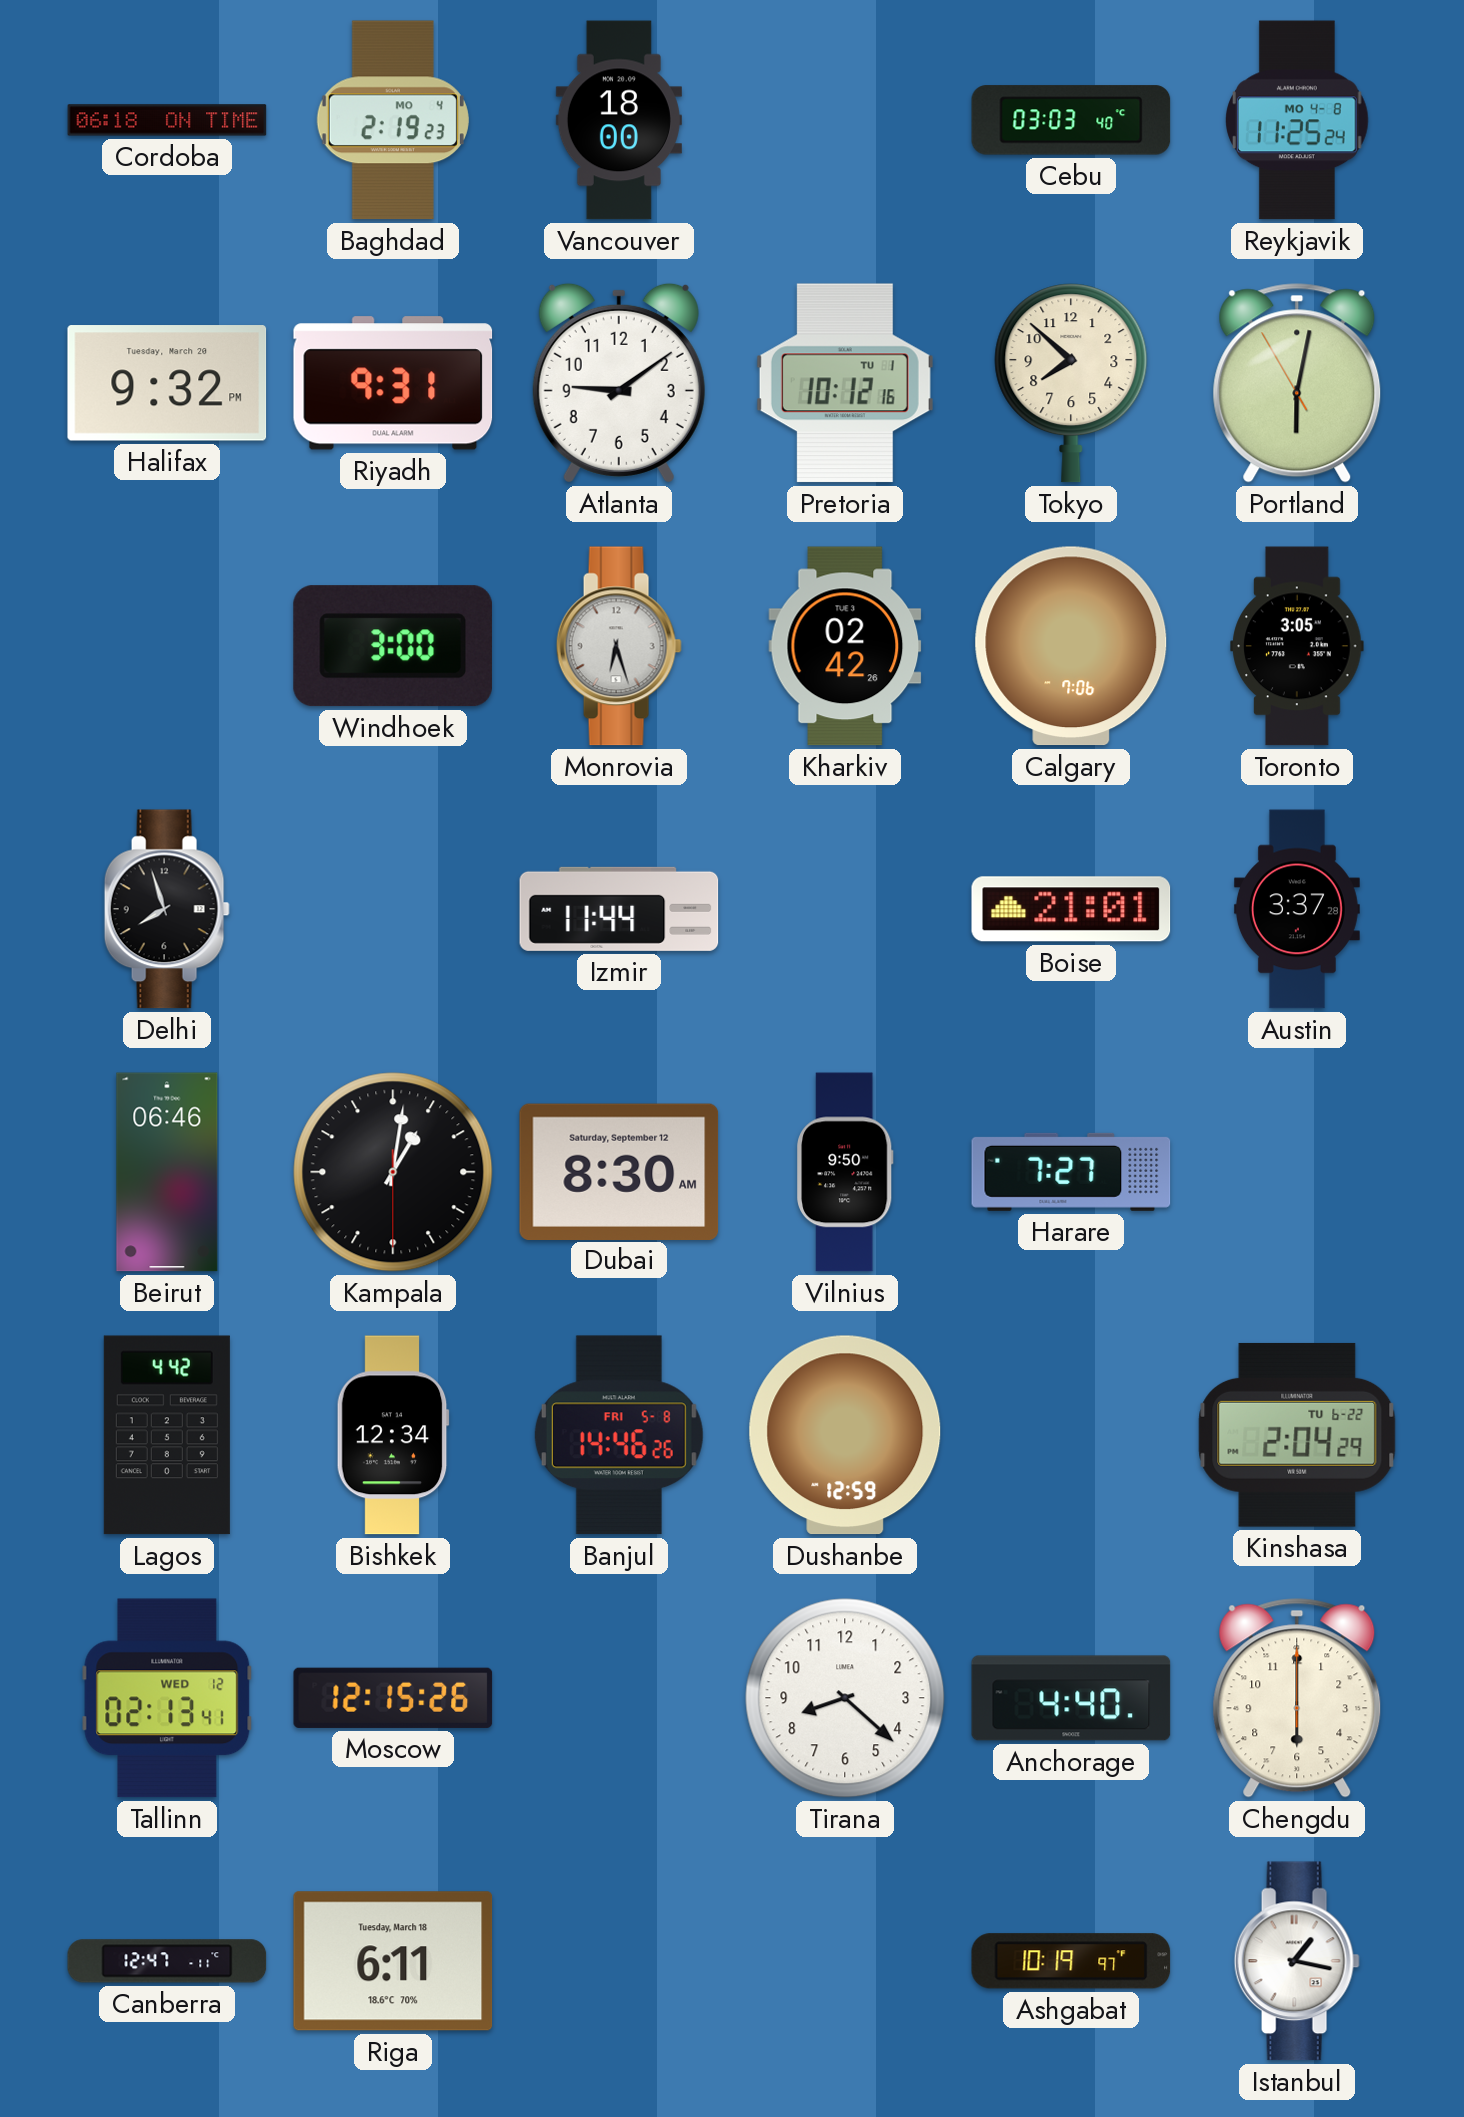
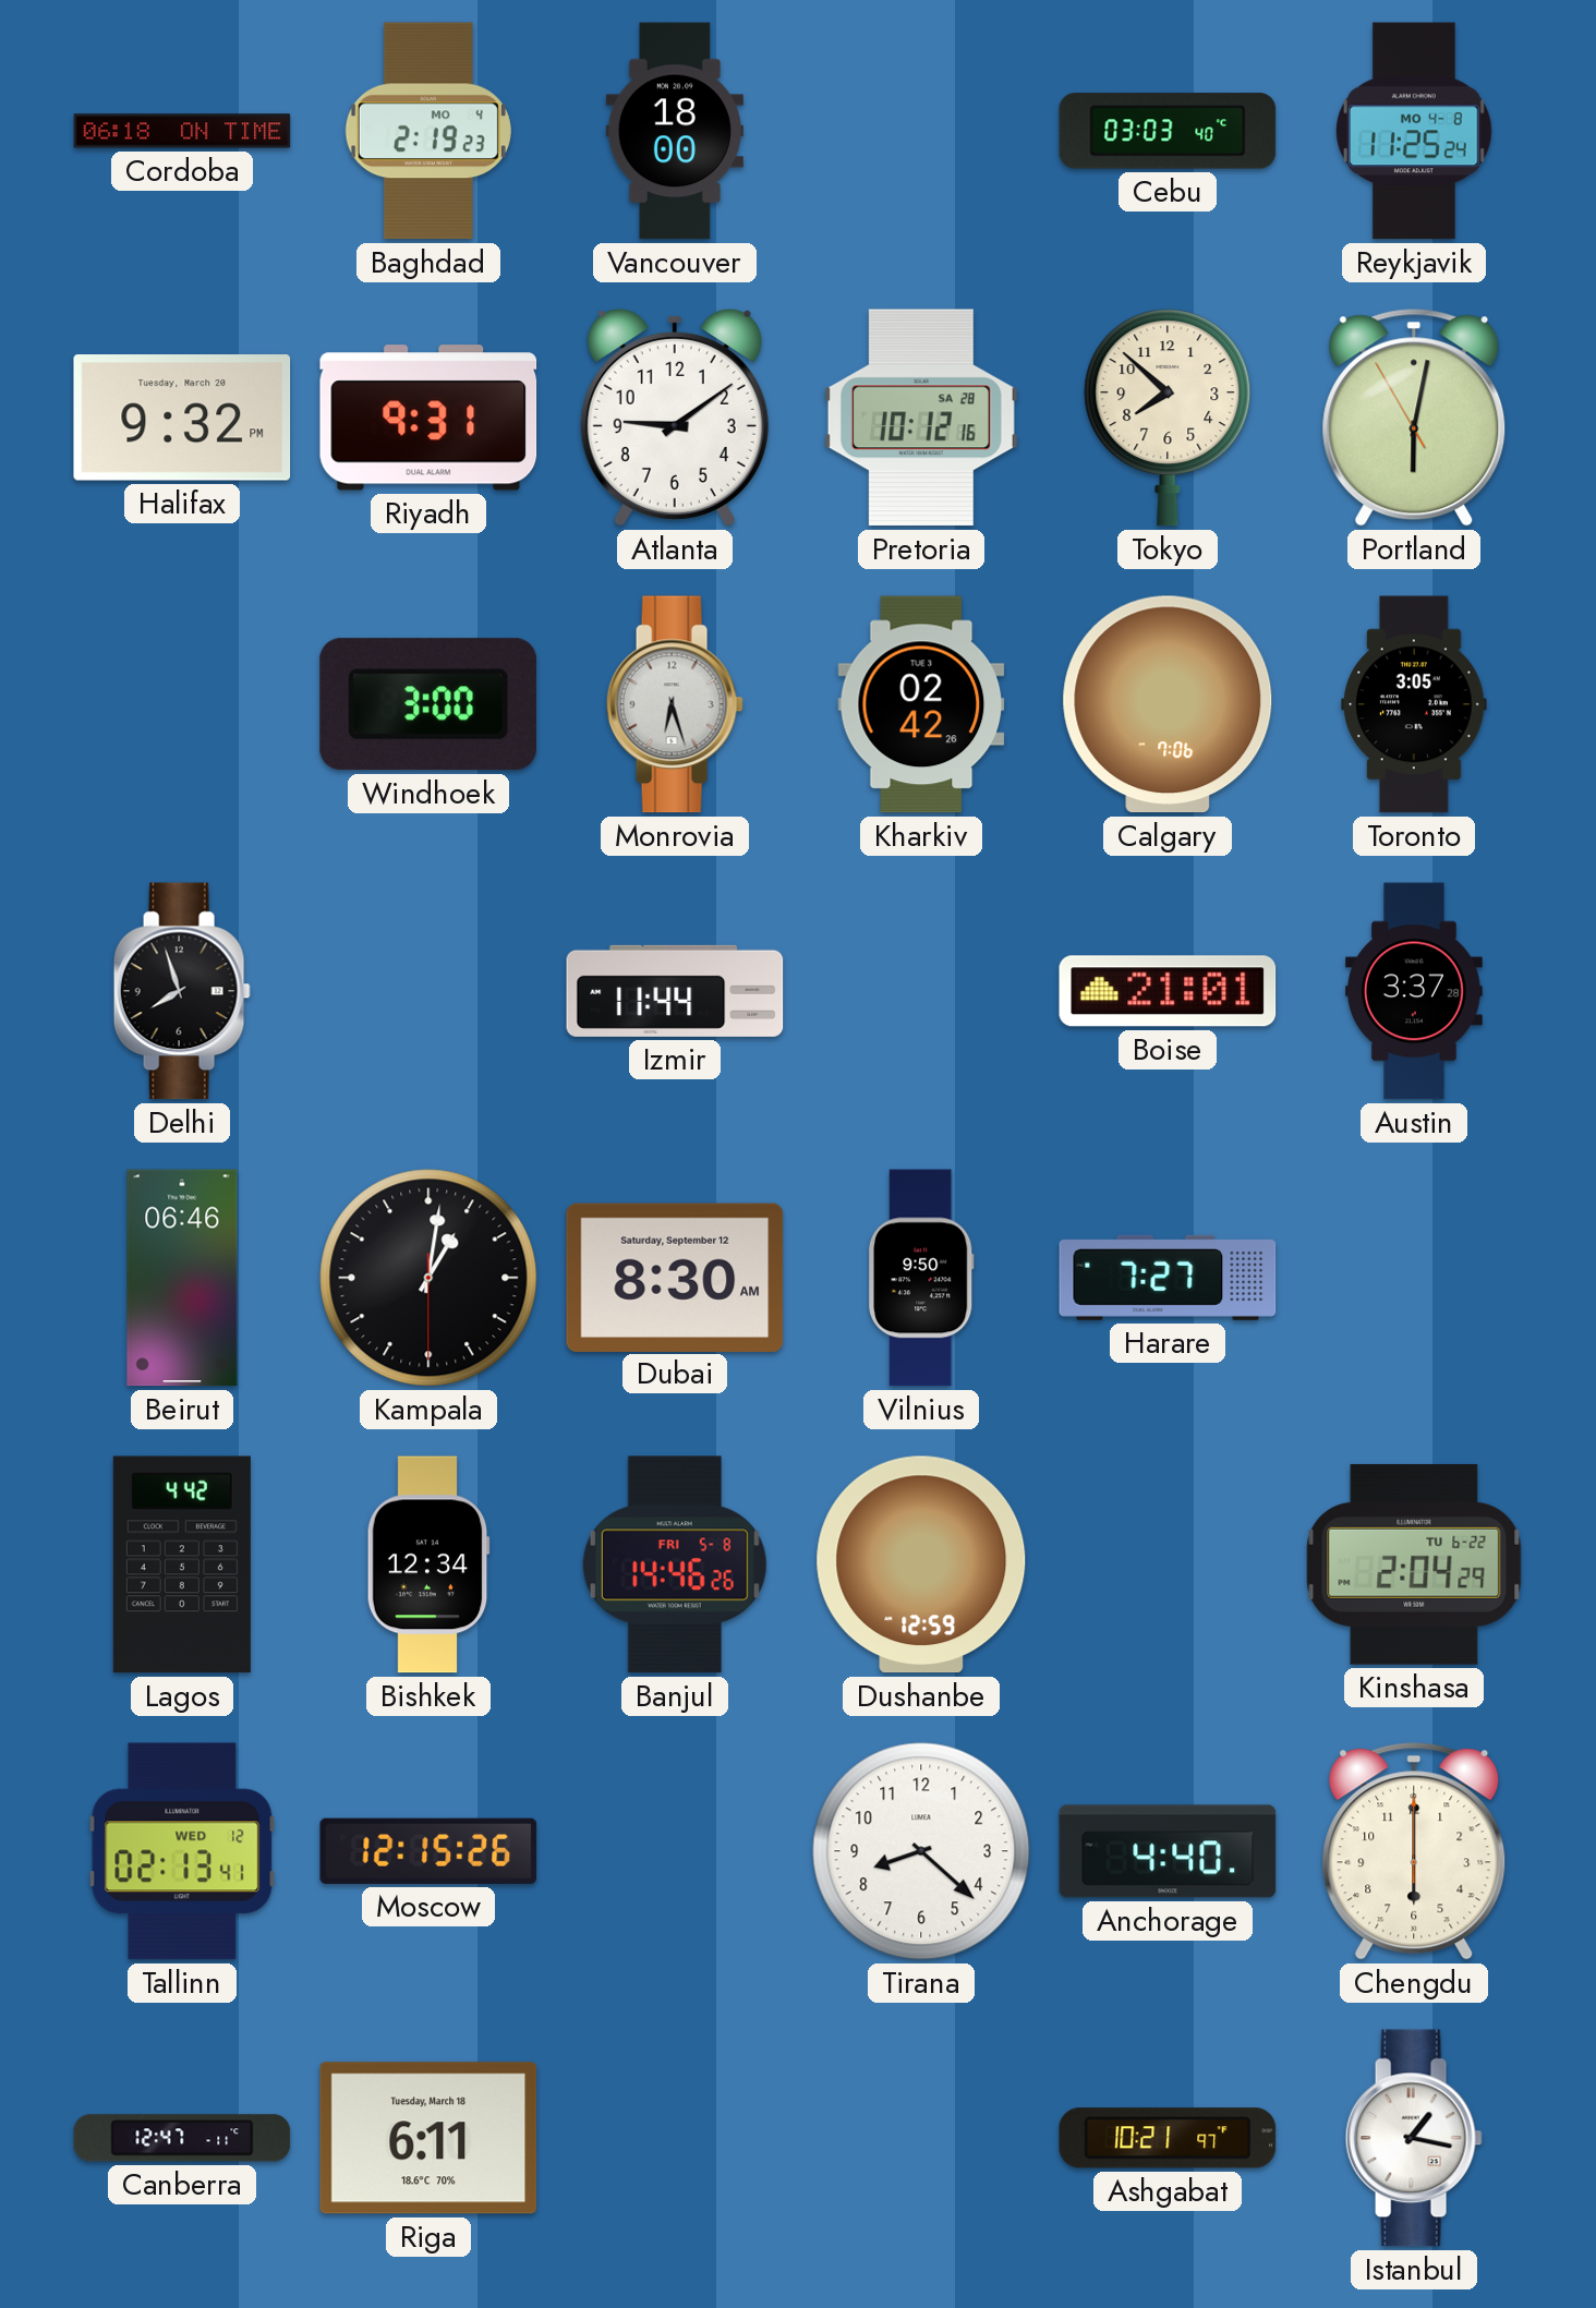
Pretoria date: TU 1 -> SA 28 (921, 418)
Ashgabat: 10:19 -> 10:21 (1168, 2138)
